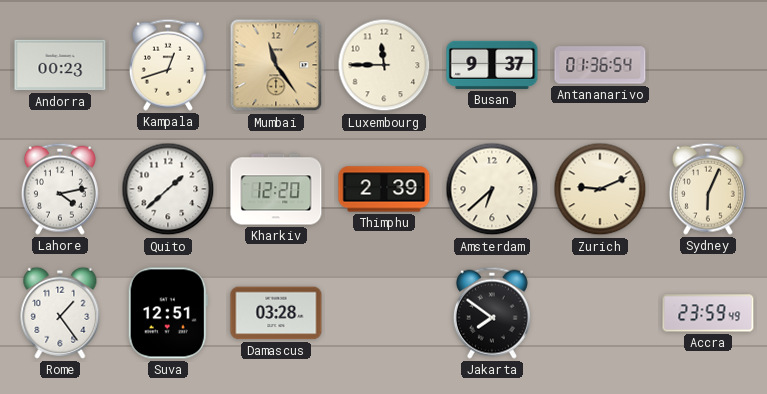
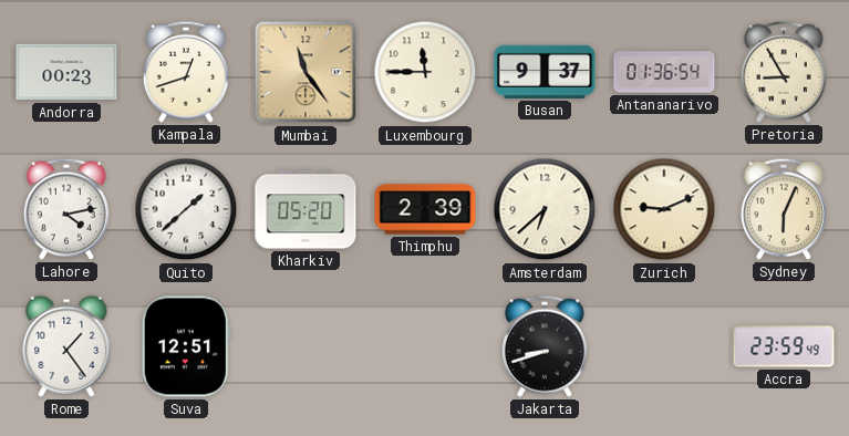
Pretoria: none -> 8:55 (784, 72)
Kharkiv: 12:20 -> 05:20 (306, 209)
Damascus: 03:28 -> none (276, 313)
Jakarta: 7:51 -> 8:42 (545, 346)
